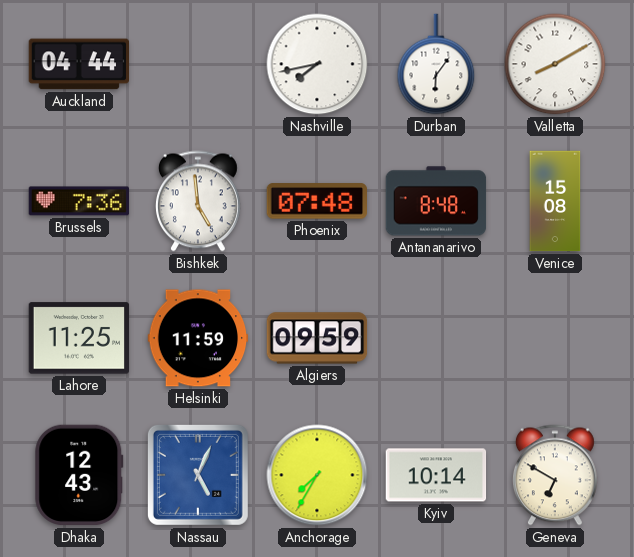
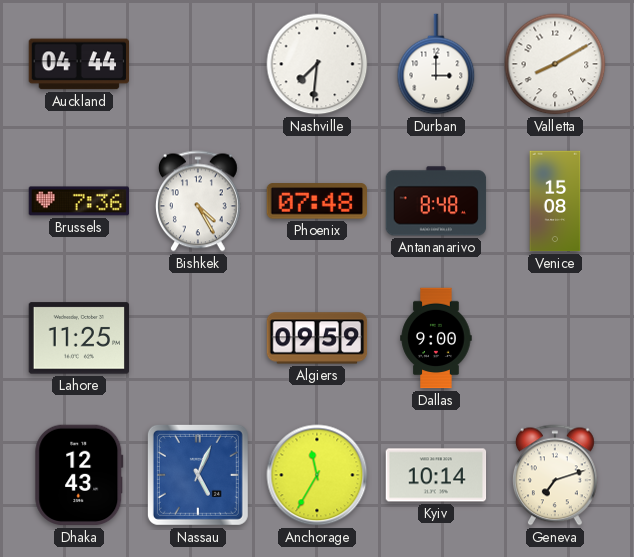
Nashville: 7:43 -> 7:31 (317, 64)
Durban: 6:06 -> 3:00 (436, 64)
Bishkek: 4:59 -> 4:25 (198, 201)
Helsinki: 11:59 -> none (198, 338)
Dallas: none -> 9:00 (436, 338)
Anchorage: 7:35 -> 11:35 (317, 475)
Geneva: 6:50 -> 7:12 (555, 475)
